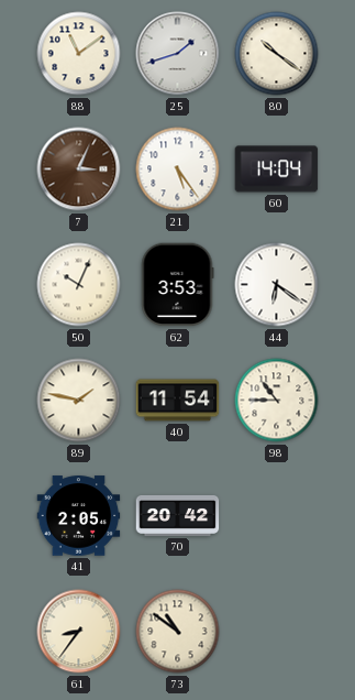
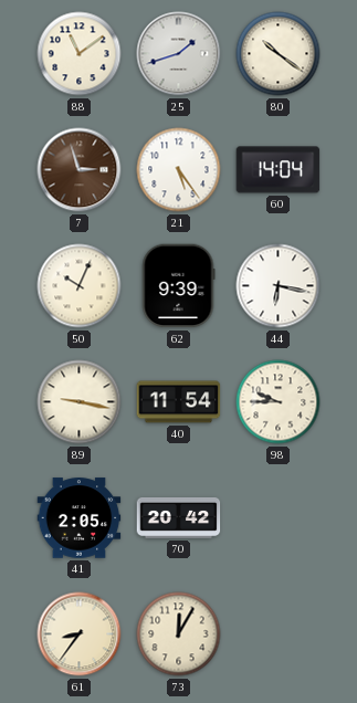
7: 3:04 -> 2:57 (80, 170)
62: 3:53 -> 9:39 (178, 286)
44: 6:21 -> 6:17 (279, 286)
89: 1:47 -> 9:17 (80, 402)
98: 10:45 -> 9:45 (279, 402)
73: 10:51 -> 12:05 (179, 634)
